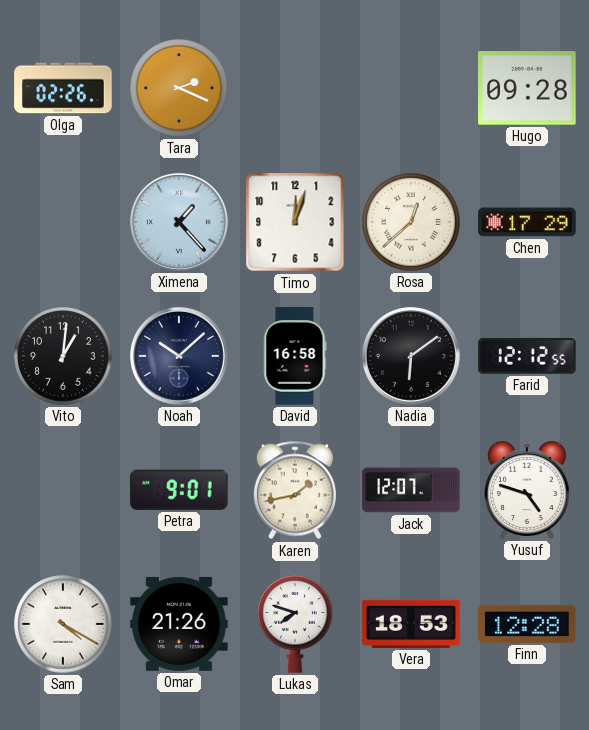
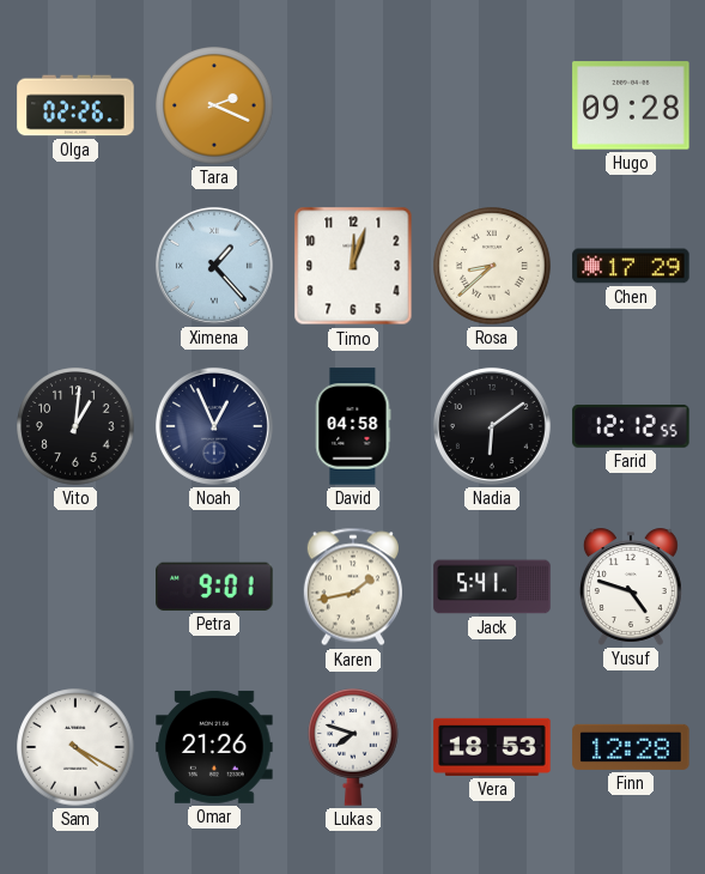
Rosa: 12:38 -> 8:38 (492, 266)
Noah: 10:08 -> 12:56 (214, 426)
David: 16:58 -> 04:58 (353, 426)
Jack: 12:07 -> 5:41 (492, 587)
